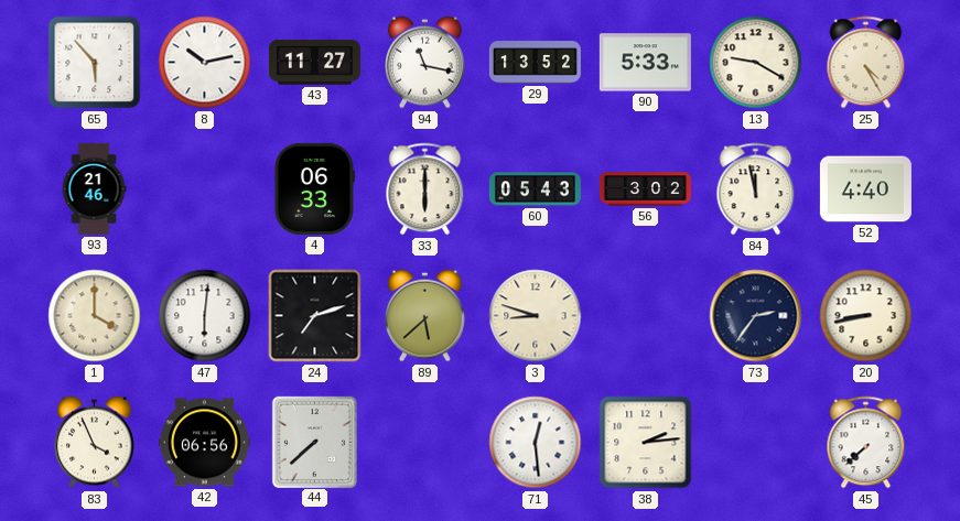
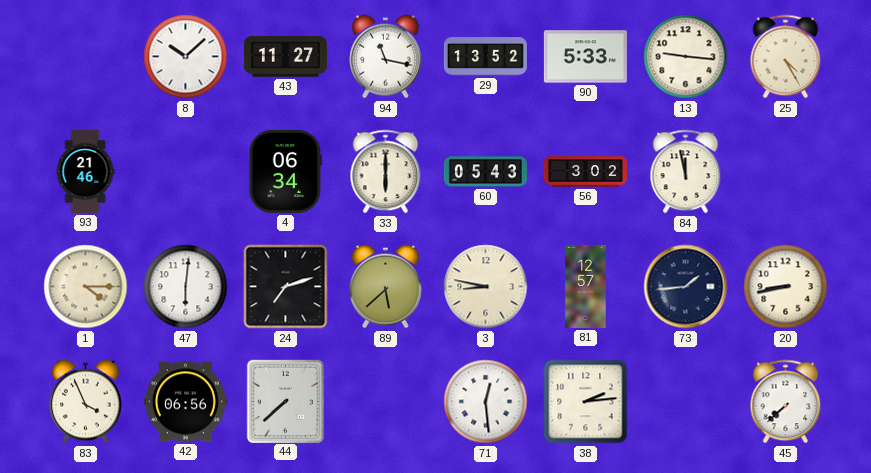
65: 5:53 -> none (95, 63)
8: 10:13 -> 10:08 (186, 57)
13: 9:20 -> 9:16 (686, 57)
4: 06:33 -> 06:34 (285, 171)
52: 4:40 -> none (865, 189)
1: 4:00 -> 4:15 (86, 287)
3: 8:48 -> 8:47 (486, 287)
81: none -> 12:57 (586, 286)
73: 2:36 -> 1:44 (686, 287)
